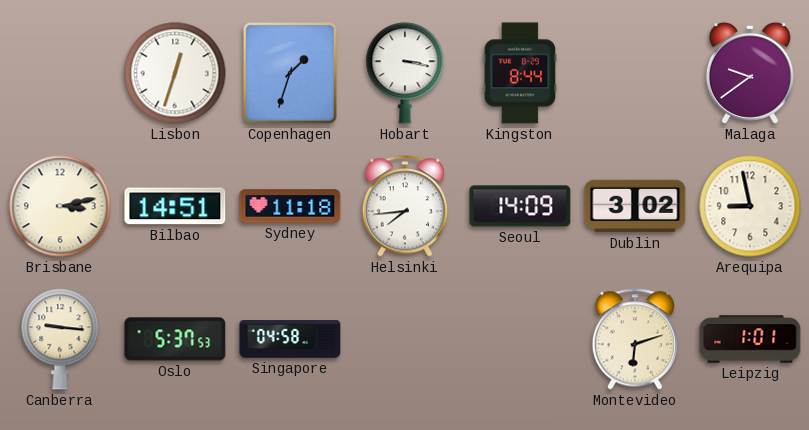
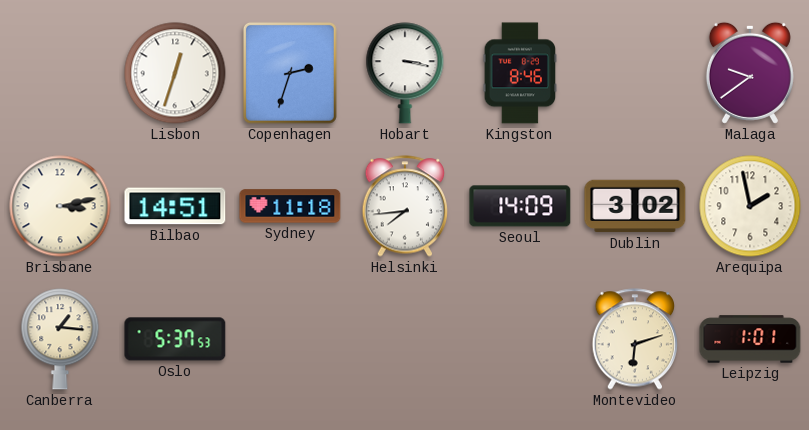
Copenhagen: 1:33 -> 2:33 (290, 73)
Kingston: 8:44 -> 8:46 (520, 73)
Arequipa: 8:58 -> 1:58 (750, 206)
Canberra: 9:16 -> 1:16 (60, 339)
Singapore: 04:58 -> none (290, 339)
